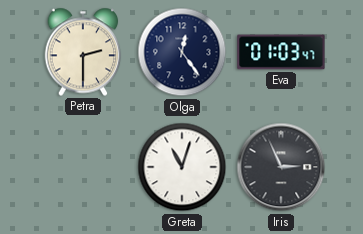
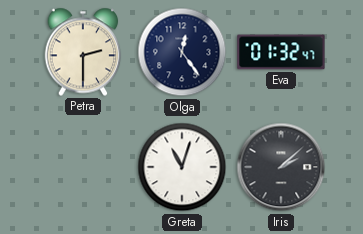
Eva: 01:03 -> 01:32 (281, 52)
Iris: 2:56 -> 2:08 (281, 167)
